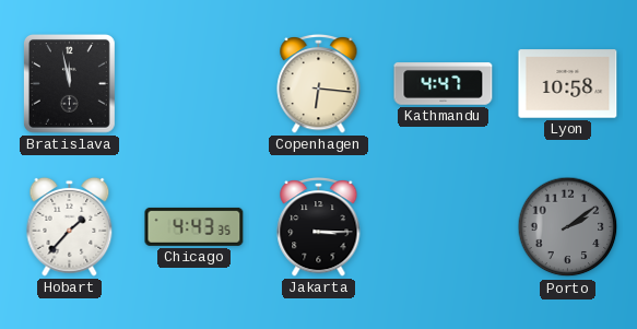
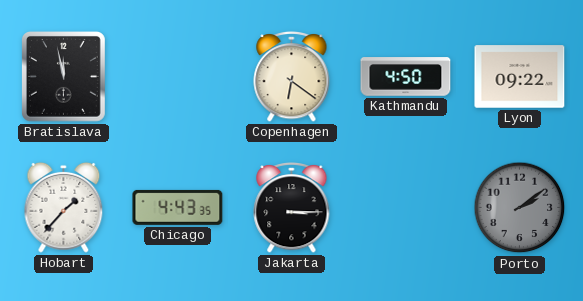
Copenhagen: 6:16 -> 6:21 (292, 77)
Kathmandu: 4:47 -> 4:50 (406, 77)
Lyon: 10:58 -> 09:22 (520, 77)
